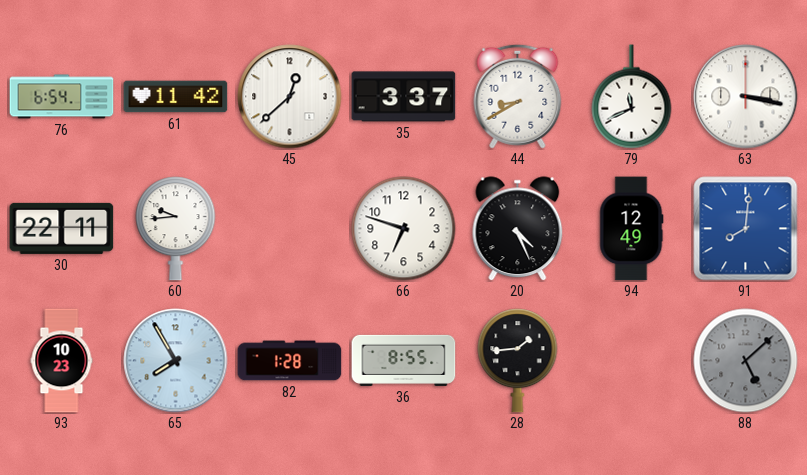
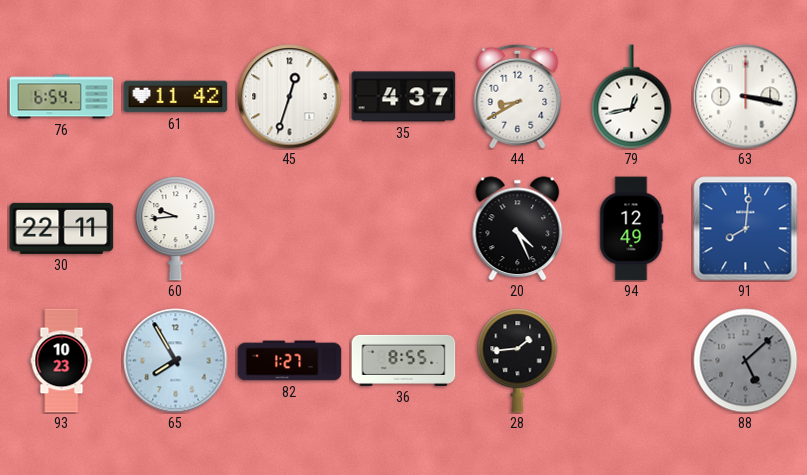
45: 12:38 -> 12:33 (290, 97)
35: 3:37 -> 4:37 (404, 97)
79: 11:41 -> 12:43 (632, 97)
66: 6:48 -> none (404, 229)
82: 1:28 -> 1:27 (290, 361)
